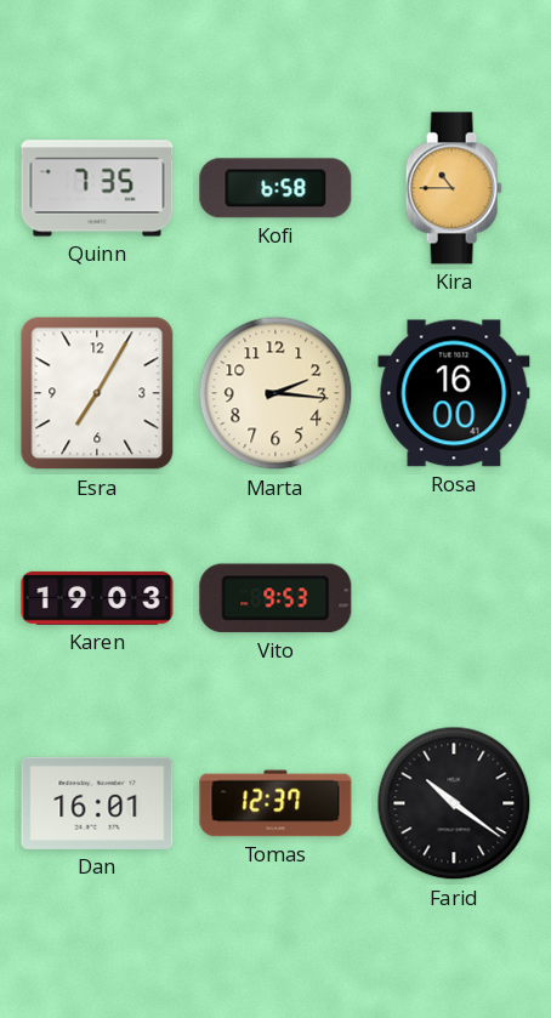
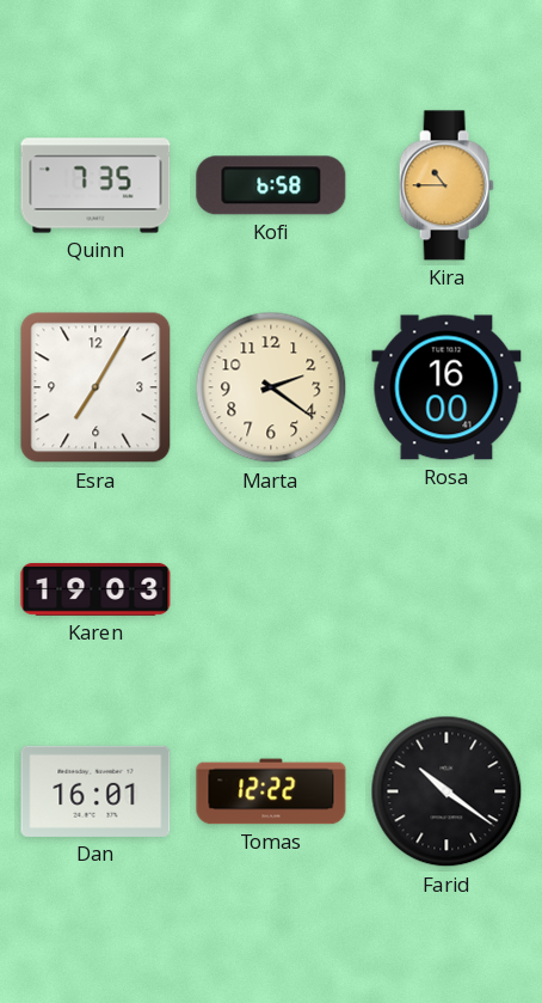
Marta: 2:16 -> 2:21 (271, 387)
Vito: 9:53 -> none (275, 598)
Tomas: 12:37 -> 12:22 (271, 791)
